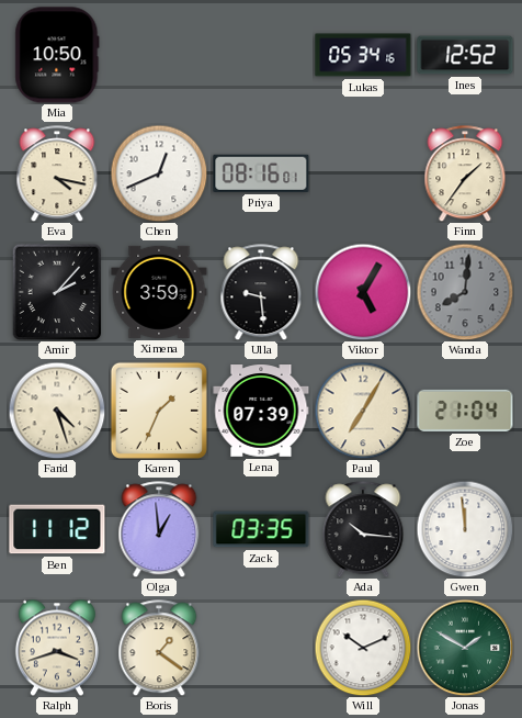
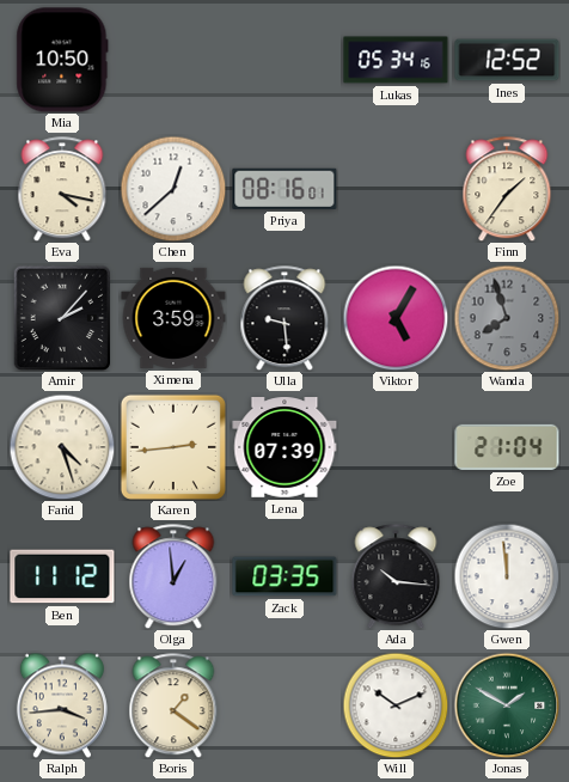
Chen: 12:41 -> 12:38 (173, 189)
Wanda: 8:01 -> 7:57 (507, 318)
Karen: 1:34 -> 2:44 (173, 447)
Paul: 7:05 -> none (363, 411)
Ralph: 3:42 -> 3:44 (62, 705)
